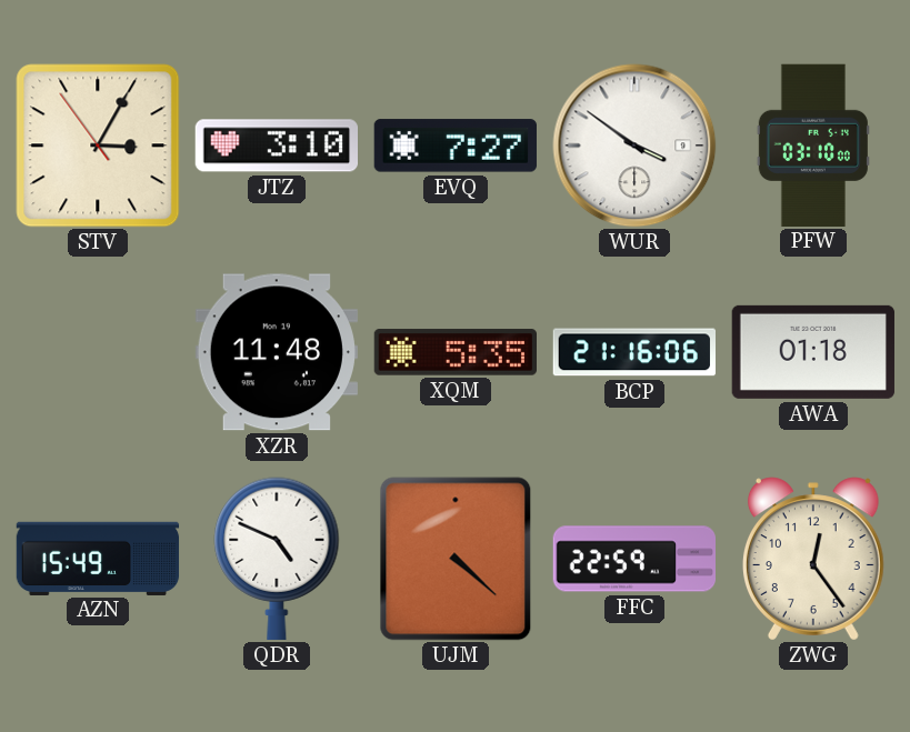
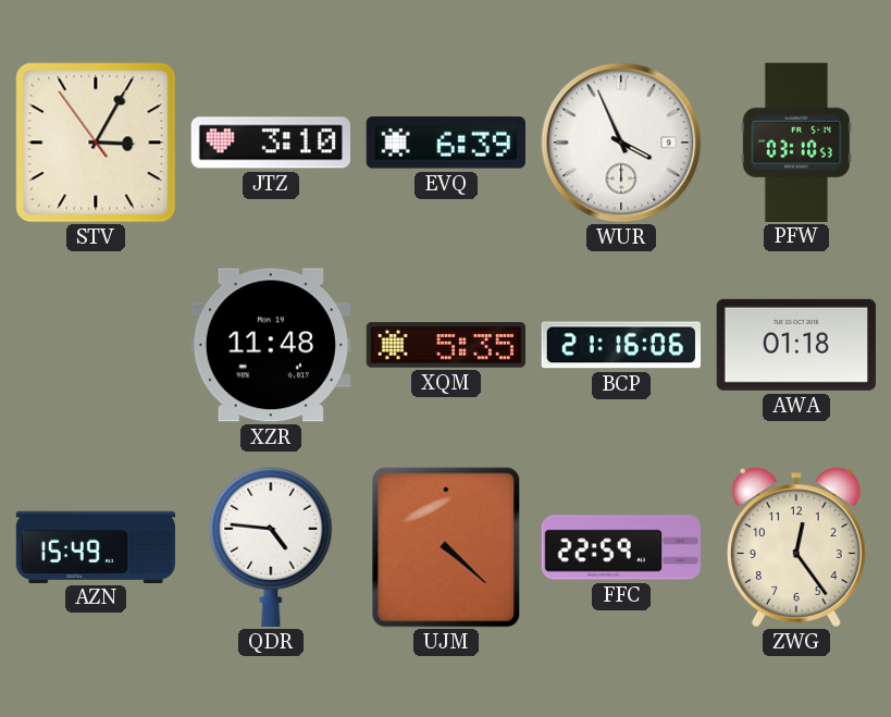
EVQ: 7:27 -> 6:39 (446, 143)
WUR: 3:51 -> 3:56 (621, 143)
PFW: 03:10:00 -> 03:10:53 (796, 141)
QDR: 4:49 -> 4:46 (271, 547)
